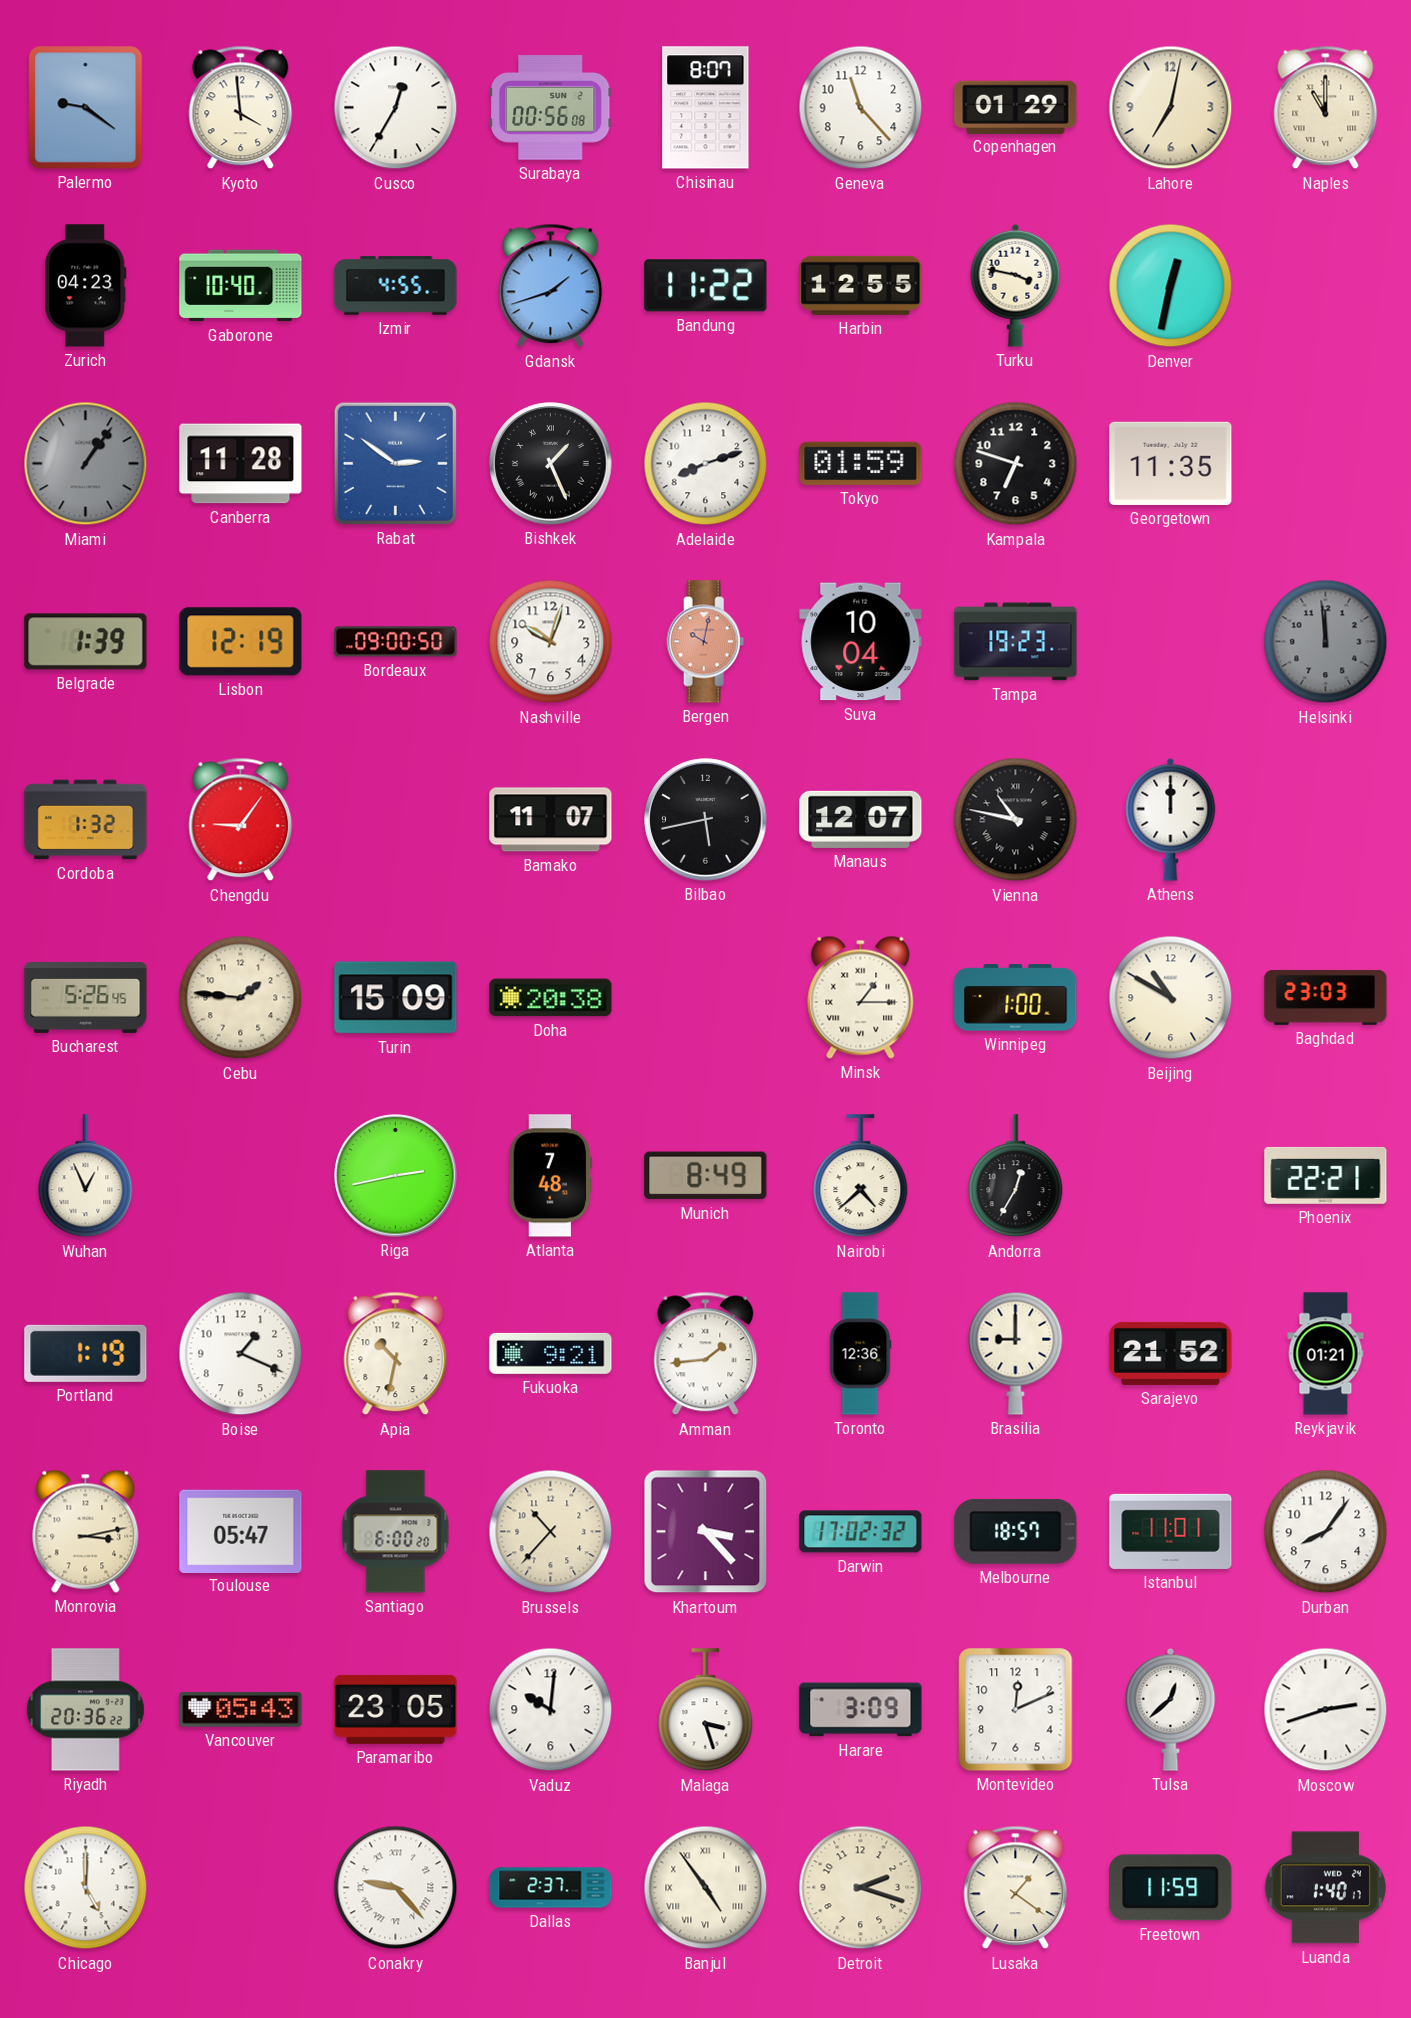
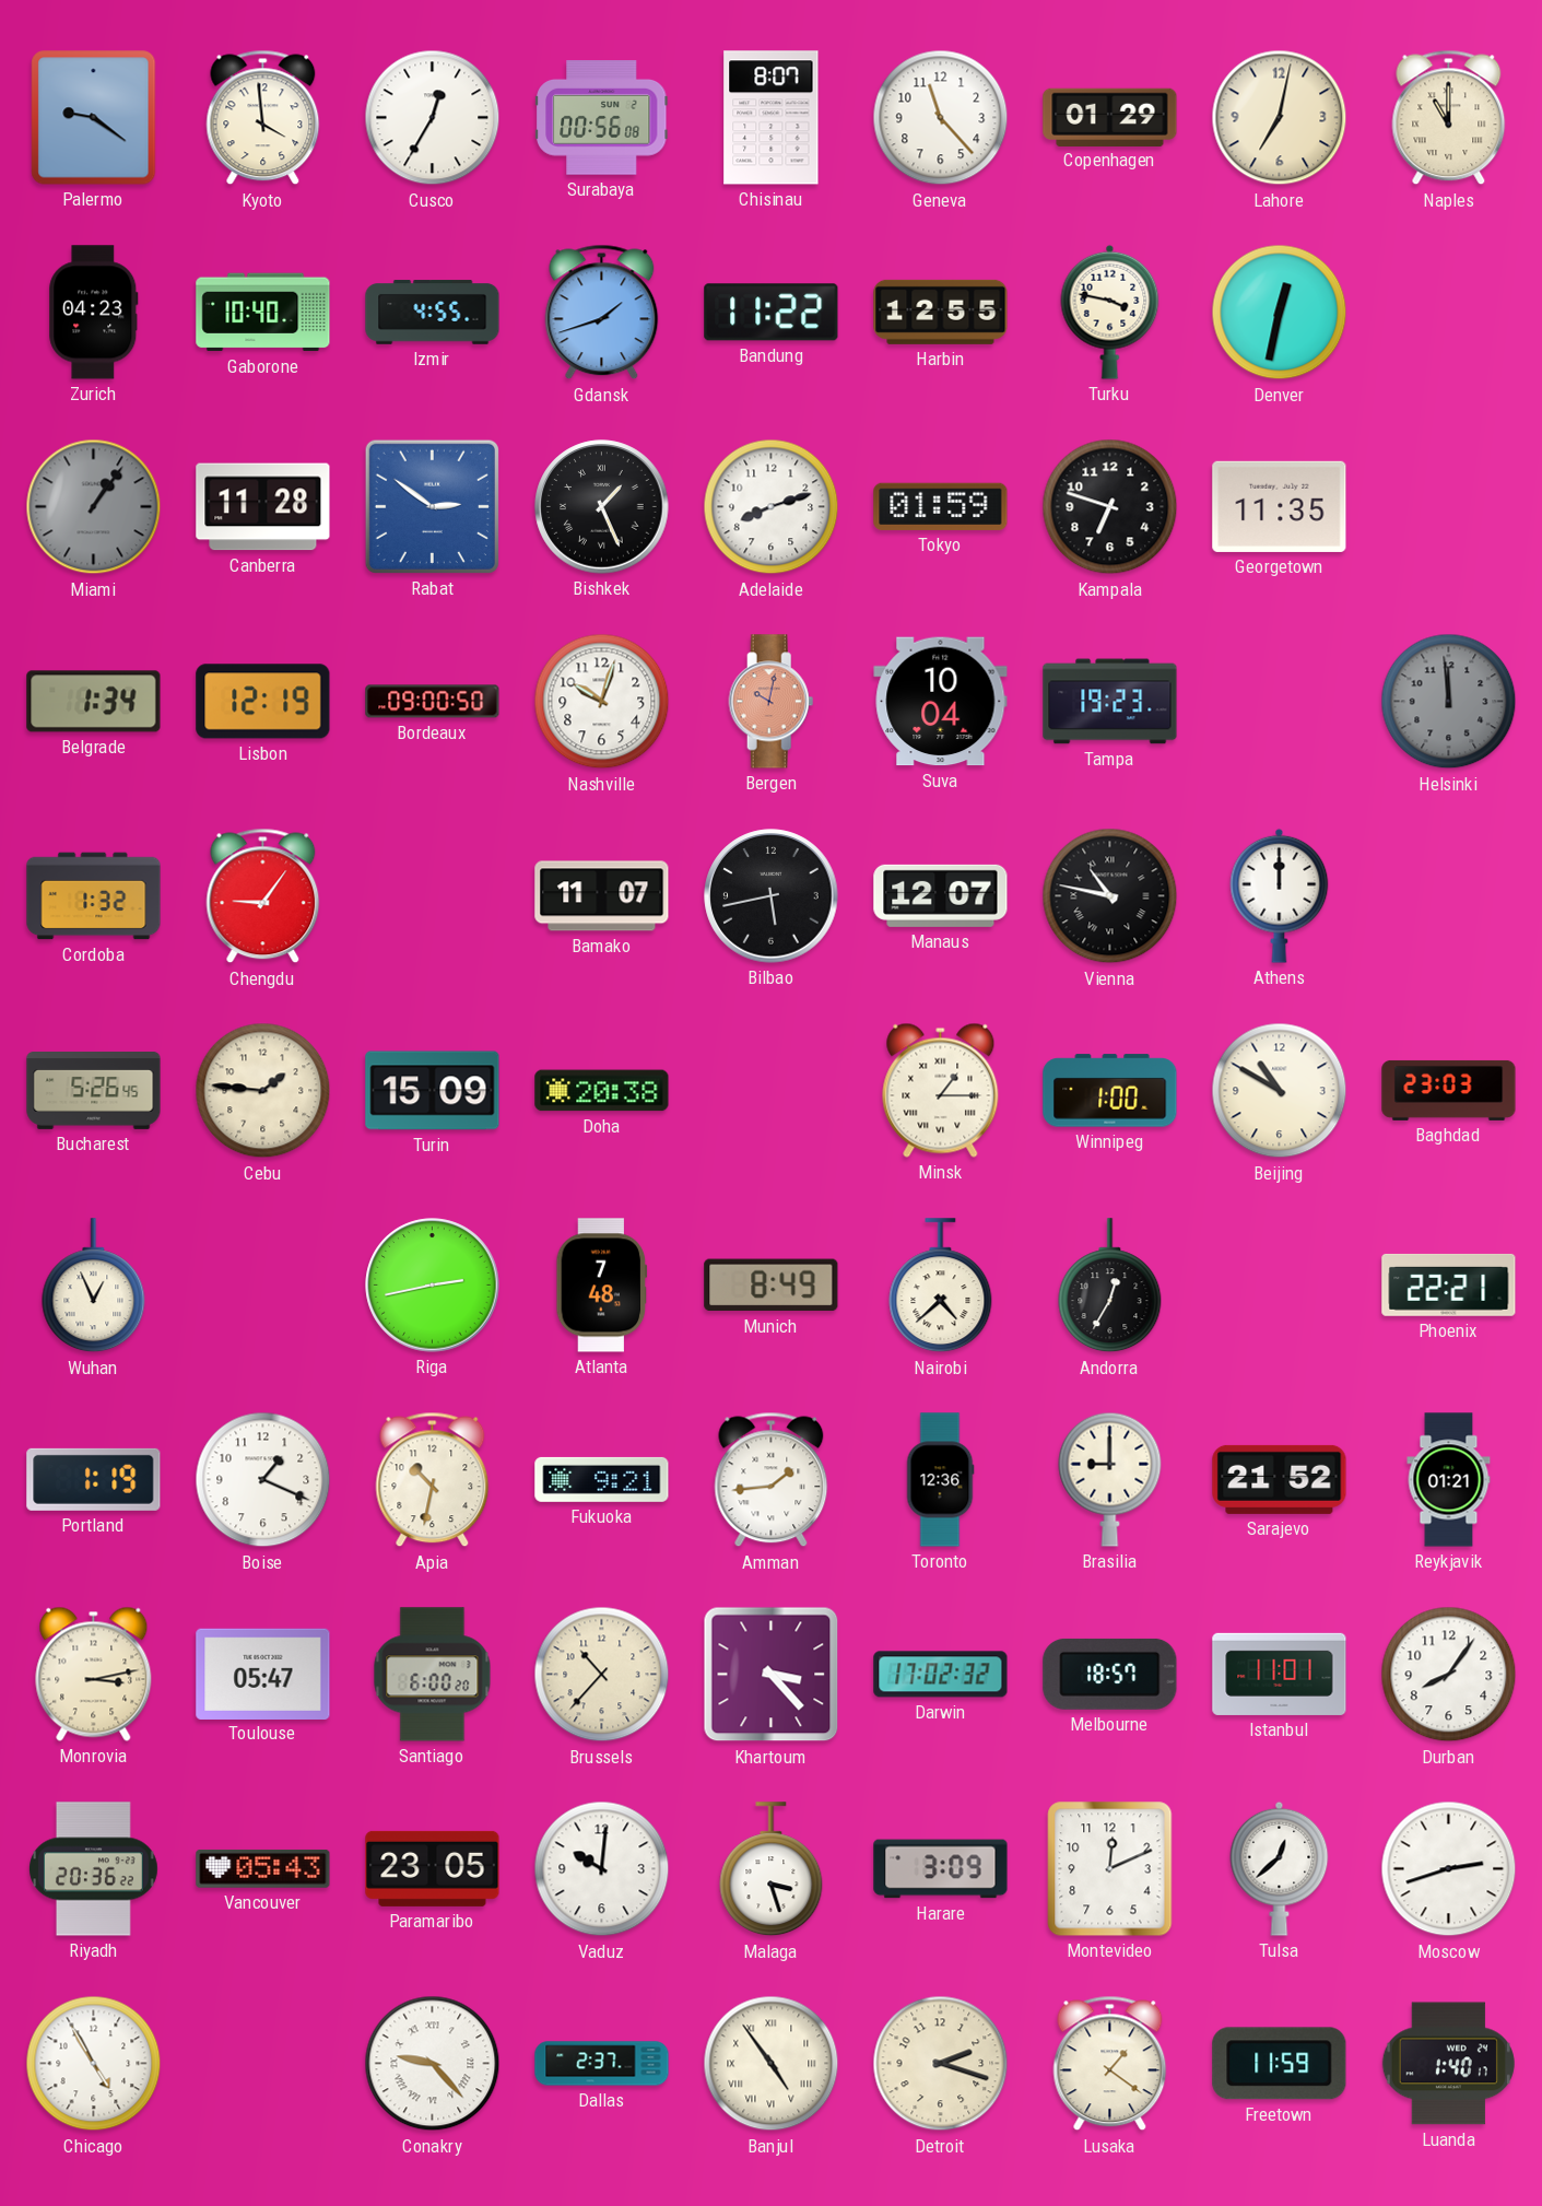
Belgrade: 1:39 -> 1:34 (94, 702)
Chicago: 5:00 -> 4:55 (94, 2064)
